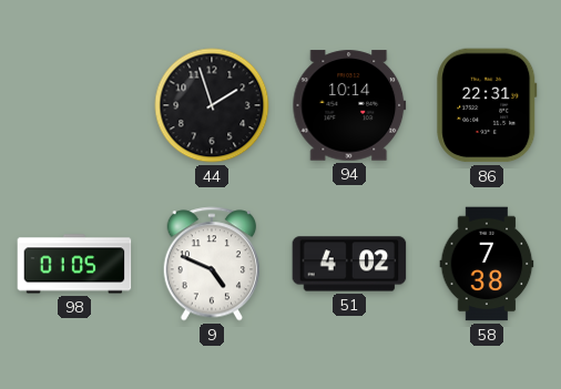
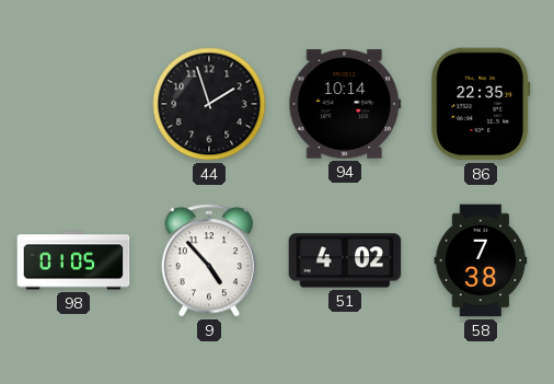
86: 22:31 -> 22:35 (481, 104)
9: 4:49 -> 4:53 (209, 260)
